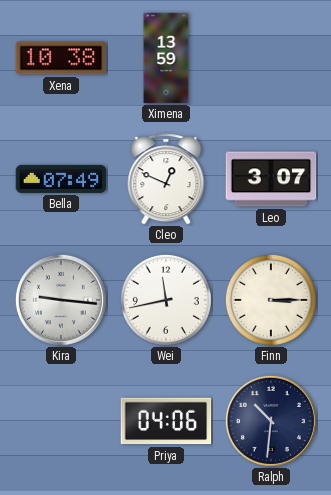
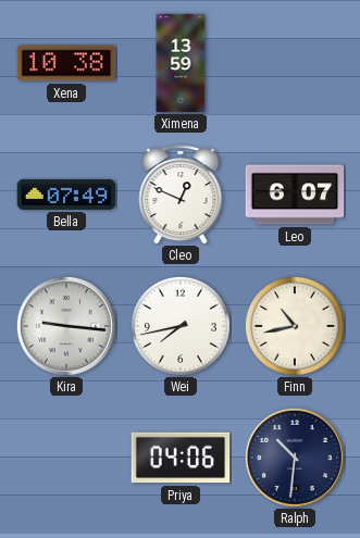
Leo: 3:07 -> 6:07 (295, 195)
Wei: 11:43 -> 7:43 (181, 326)
Finn: 3:15 -> 10:43 (295, 326)
